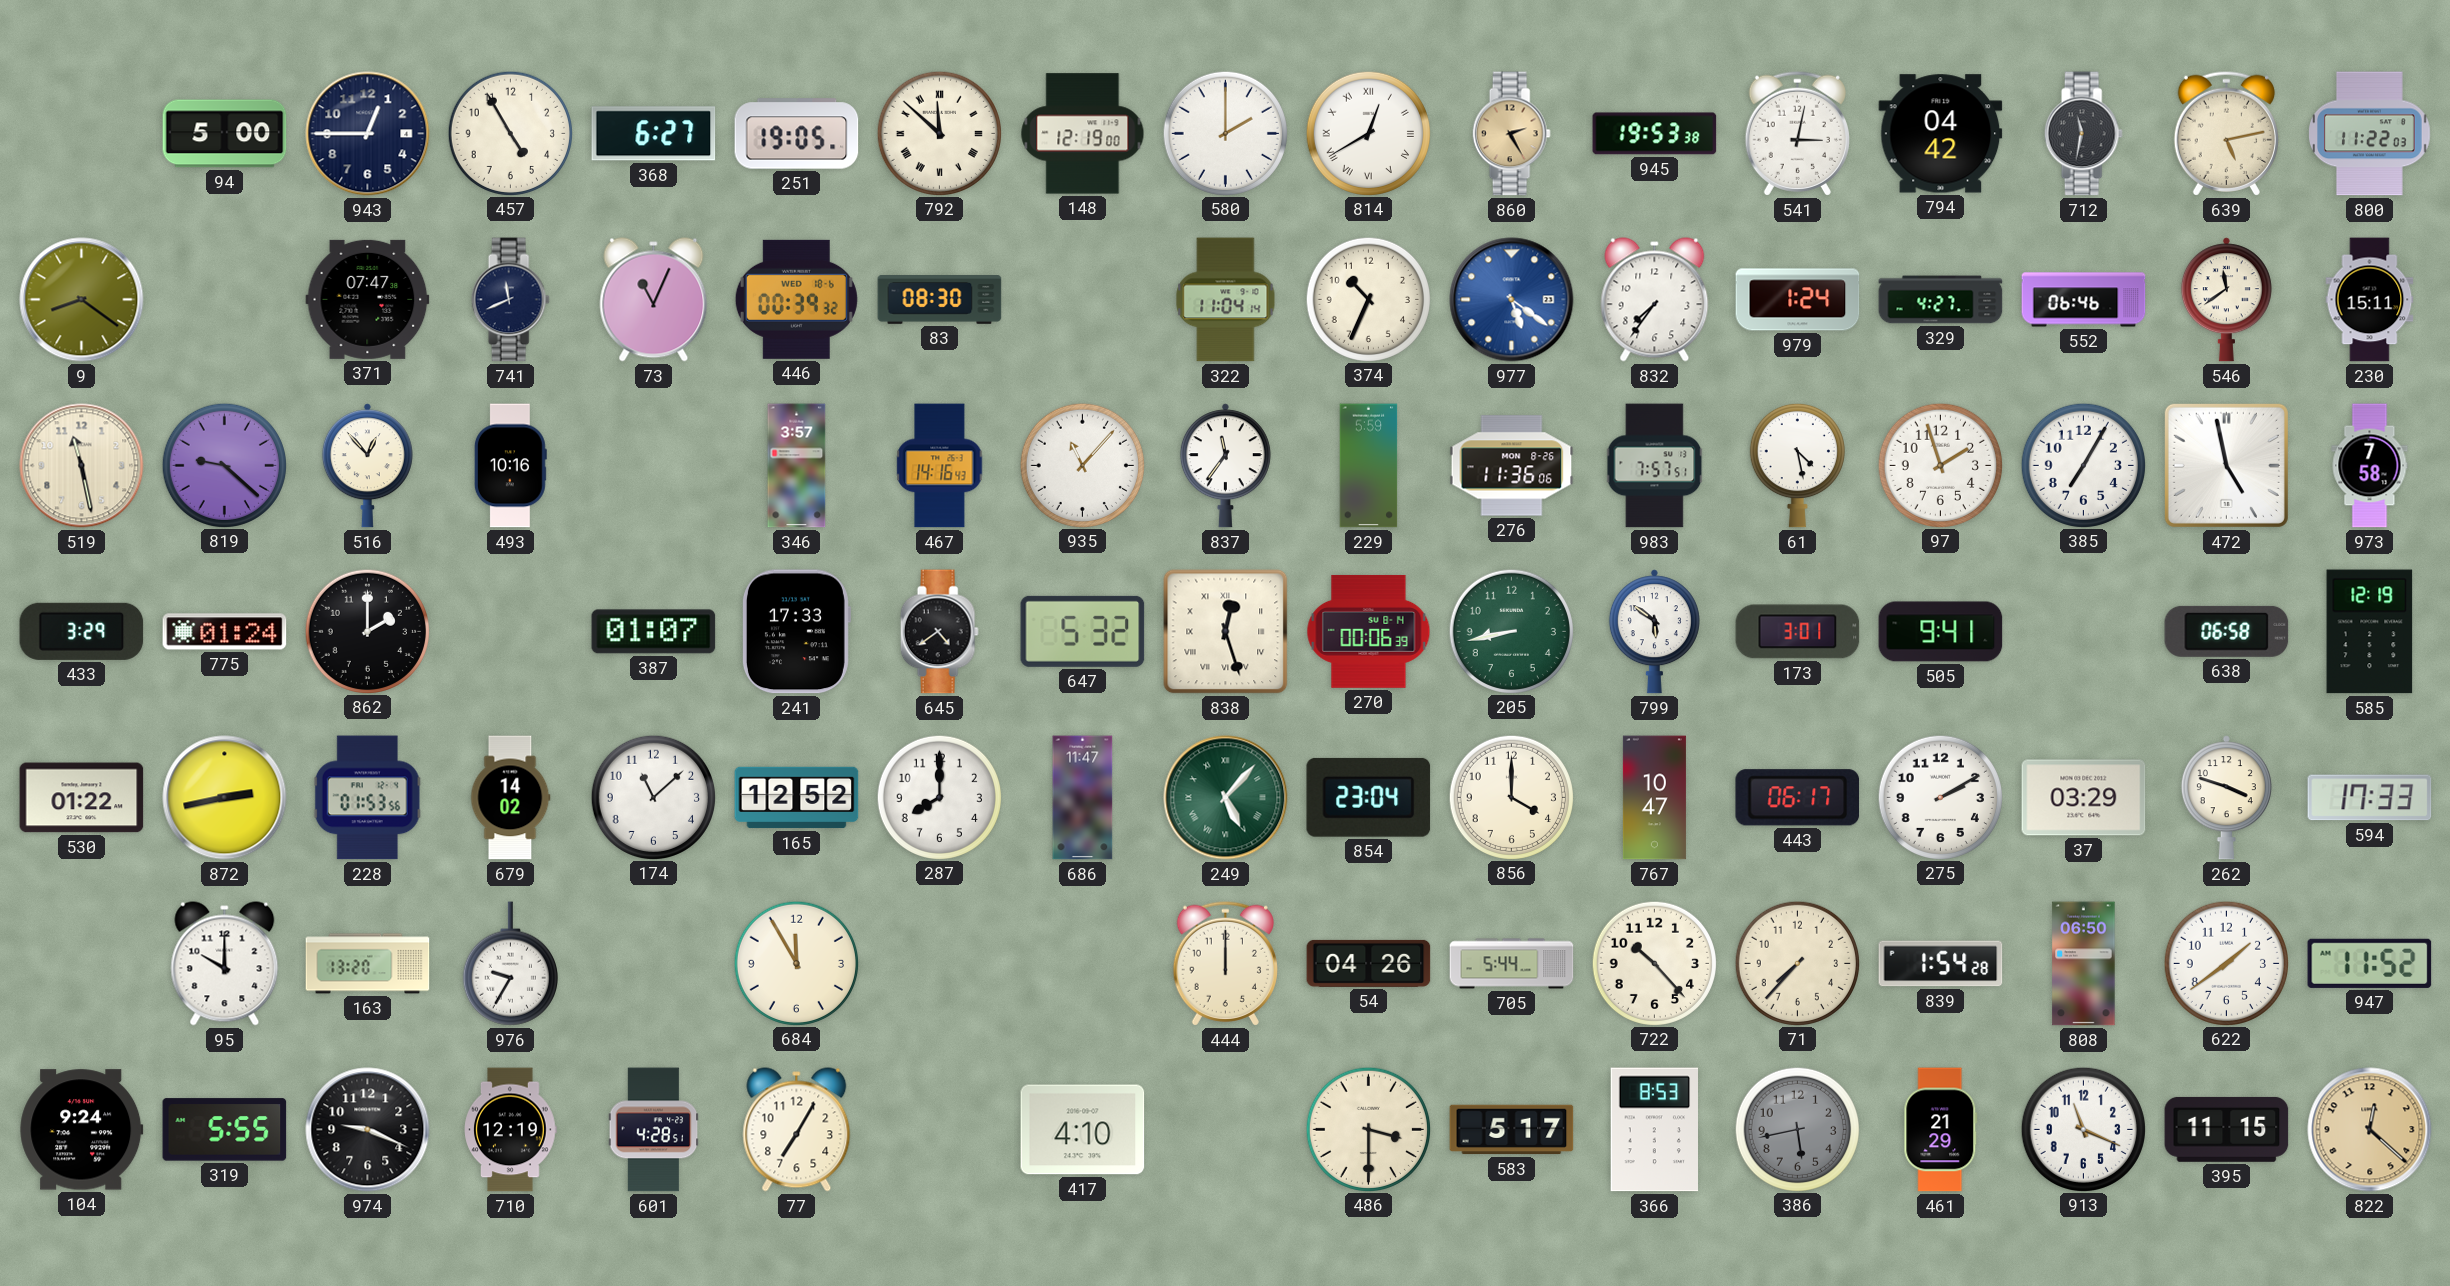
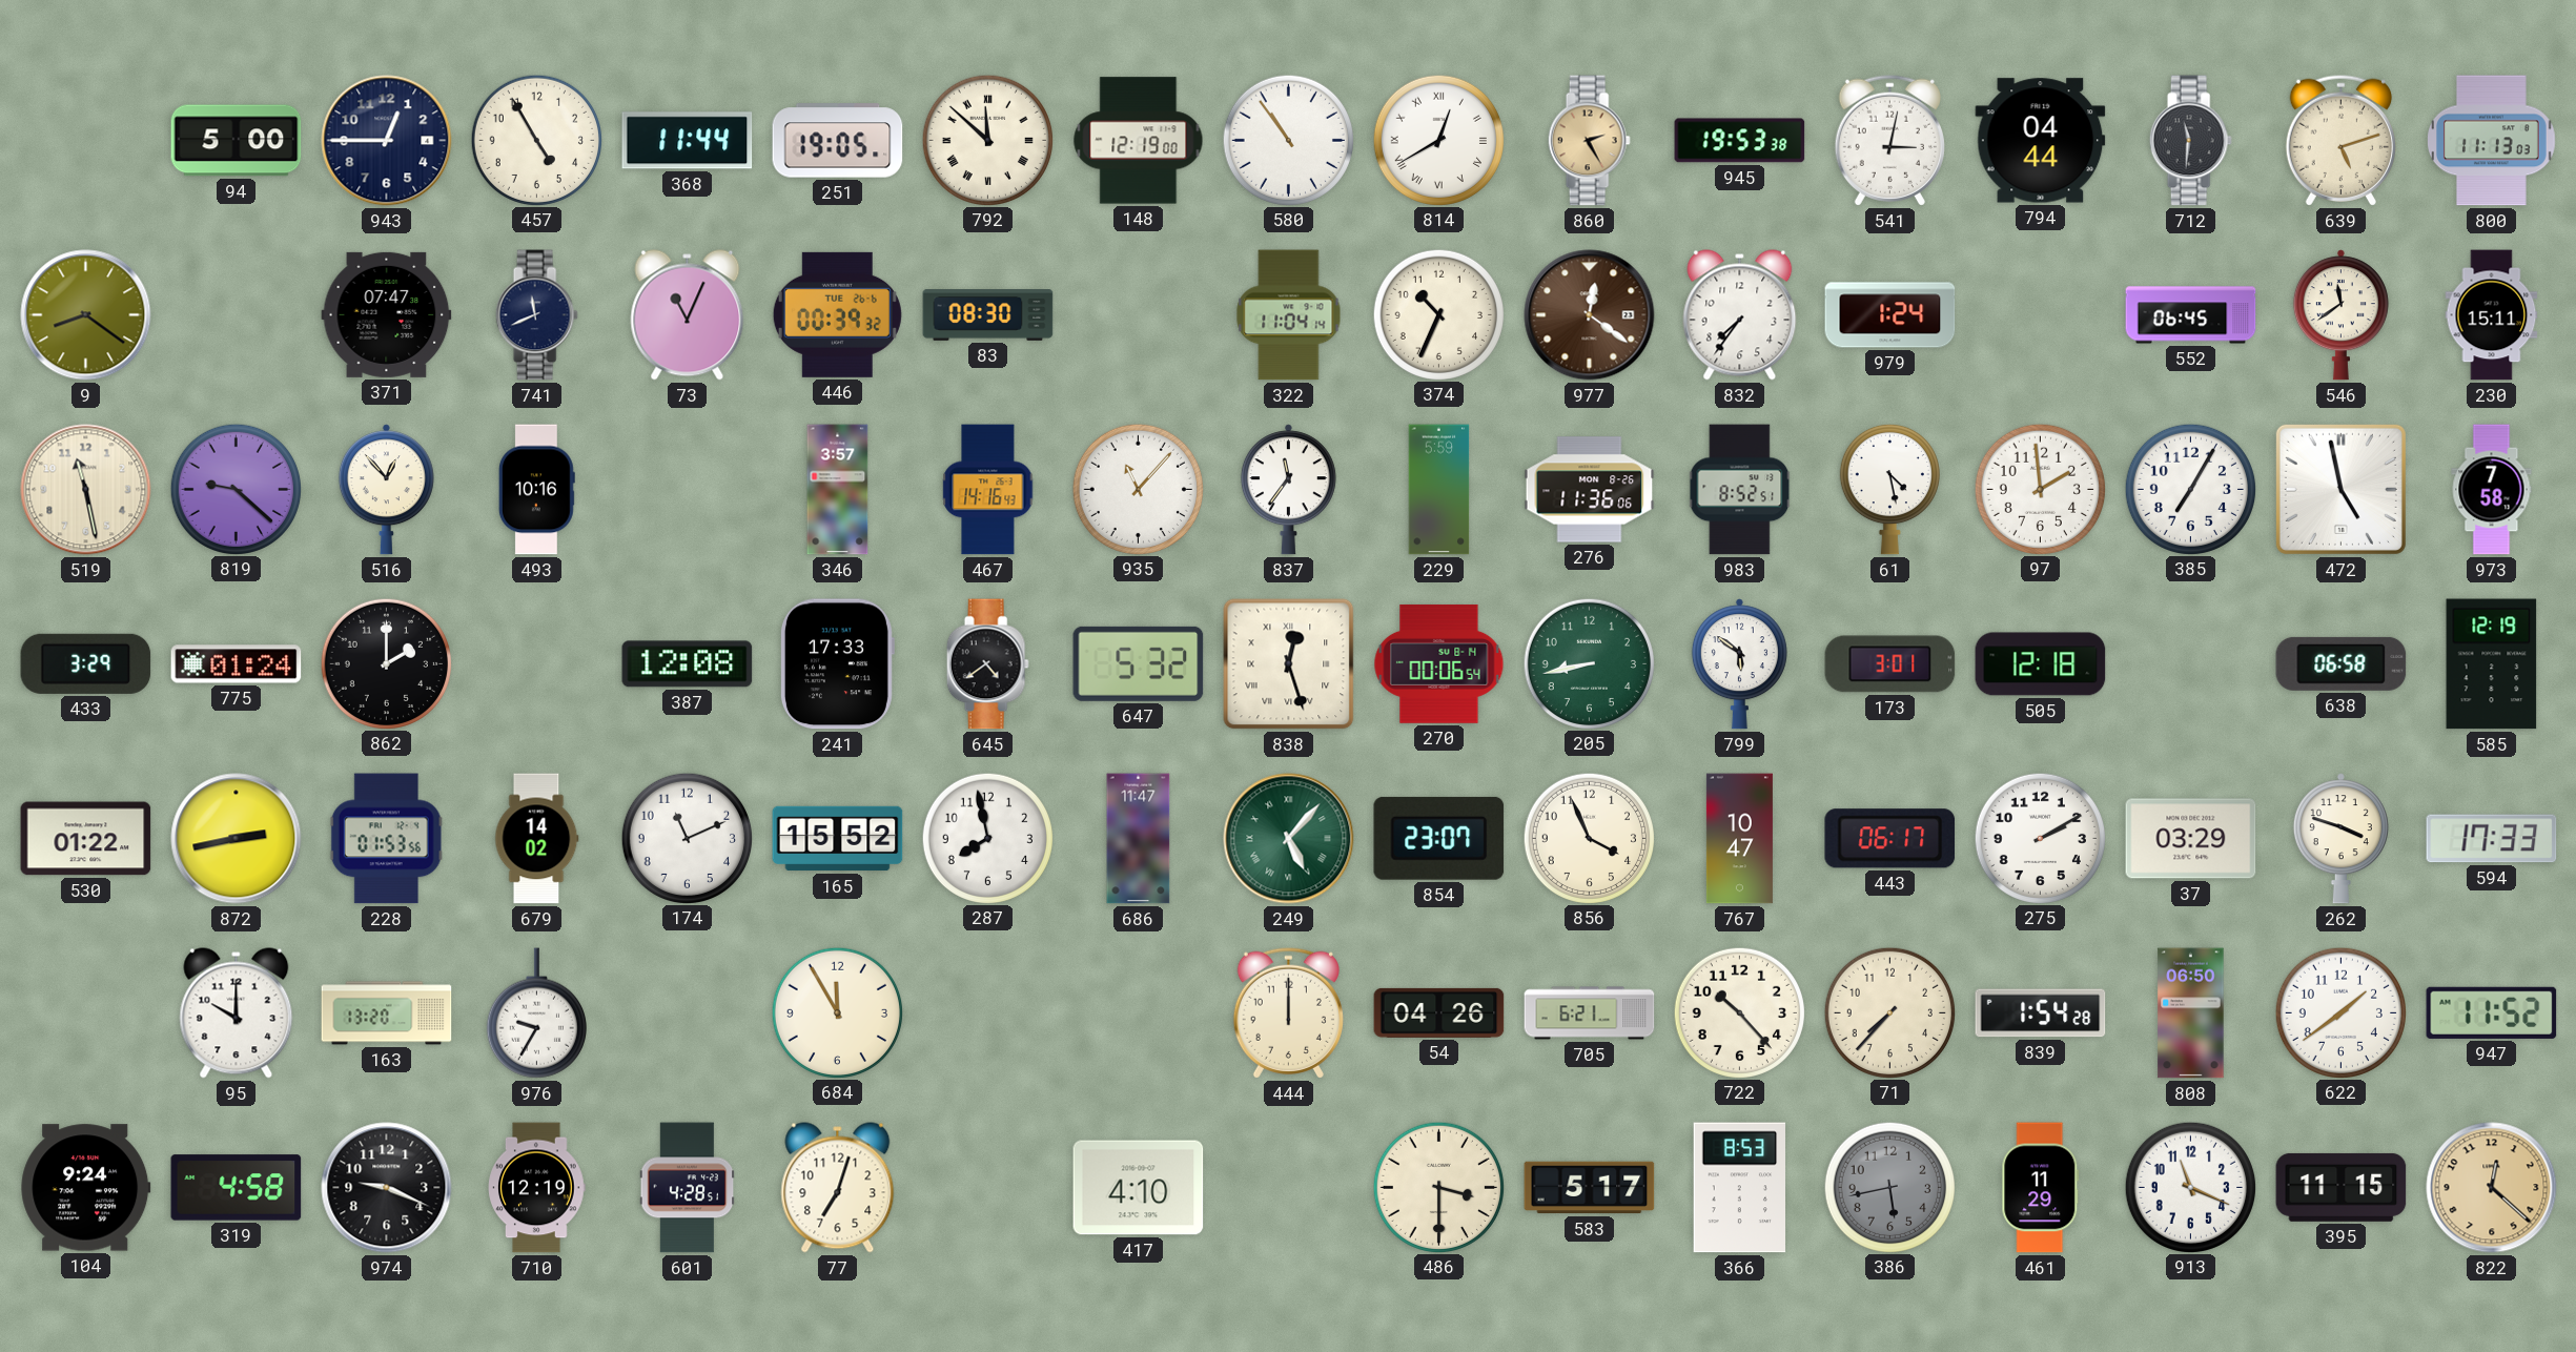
368: 6:27 -> 11:44 (688, 141)
580: 2:00 -> 10:54 (1288, 140)
794: 04:42 -> 04:44 (2041, 141)
712: 11:32 -> 11:31 (2190, 141)
639: 5:13 -> 5:12 (2340, 140)
800: 11:22 -> 11:13 (2492, 141)
446 date: WED 18-6 -> TUE 26-6 (837, 314)
977: 5:21 -> 12:21 (1590, 315)
977 dial: blue -> brown (1590, 315)
329: 4:27 -> none (1941, 300)
552: 06:46 -> 06:45 (2191, 315)
983: 7:57 -> 8:52 (1740, 490)
97: 1:57 -> 1:59 (2040, 489)
387: 01:07 -> 12:08 (688, 664)
270: 00:06:39 -> 00:06:54 (1439, 663)
505: 9:41 -> 12:18 (2041, 664)
174: 11:08 -> 11:11 (687, 838)
165: 12:52 -> 15:52 (838, 839)
287: 8:00 -> 7:58 (987, 838)
854: 23:04 -> 23:07 (1439, 838)
856: 4:00 -> 3:56 (1589, 838)
705: 5:44 -> 6:21 (1590, 1013)
319: 5:55 -> 4:58 (237, 1188)
77: 7:05 -> 7:03 (838, 1188)
461: 21:29 -> 11:29 (2041, 1188)
